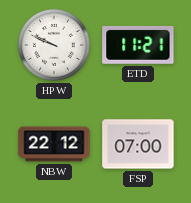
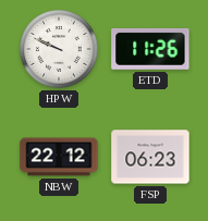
ETD: 11:21 -> 11:26 (150, 49)
FSP: 07:00 -> 06:23 (150, 157)
